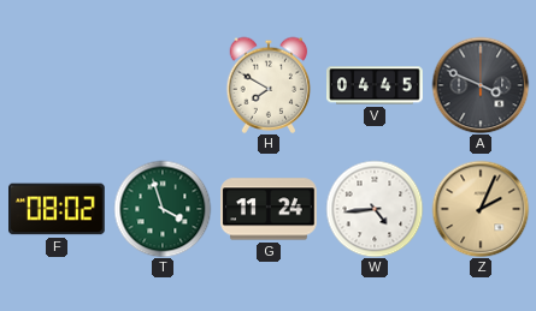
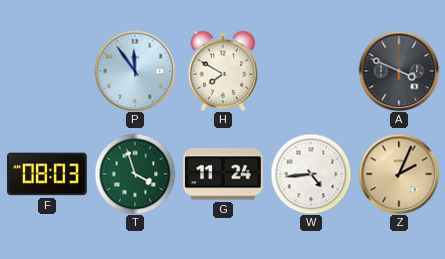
P: none -> 11:54 (135, 71)
V: 04:45 -> none (375, 85)
F: 08:02 -> 08:03 (48, 174)
